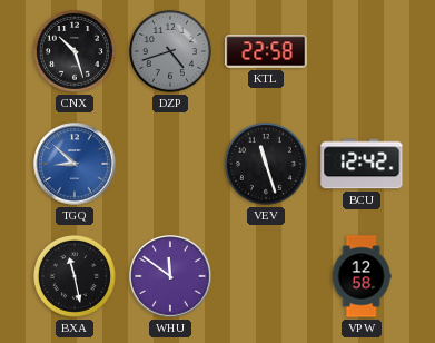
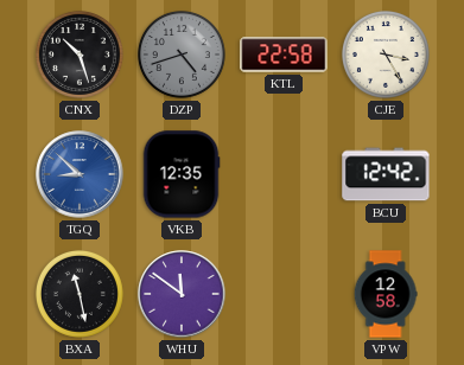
CJE: none -> 3:25 (386, 55)
VKB: none -> 12:35 (182, 174)
VEV: 11:27 -> none (266, 164)
